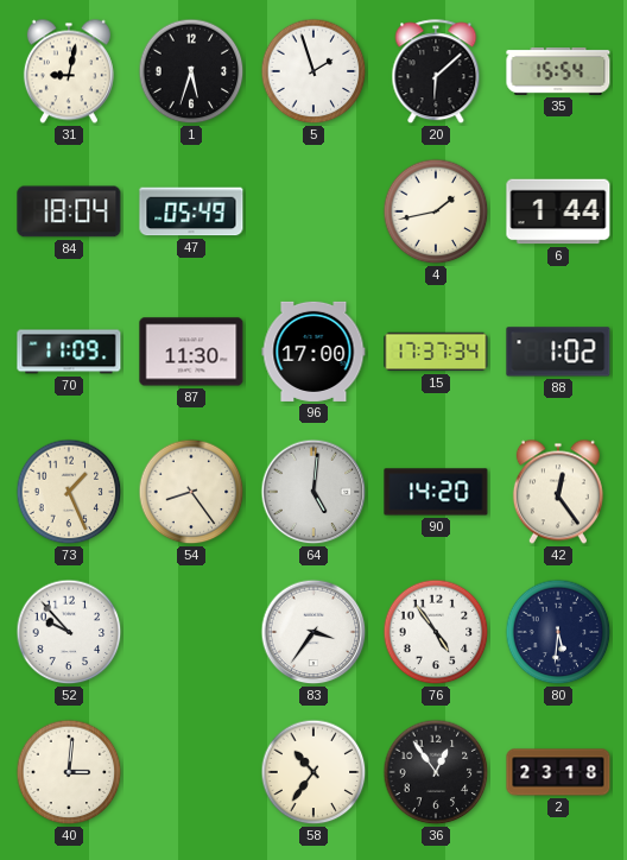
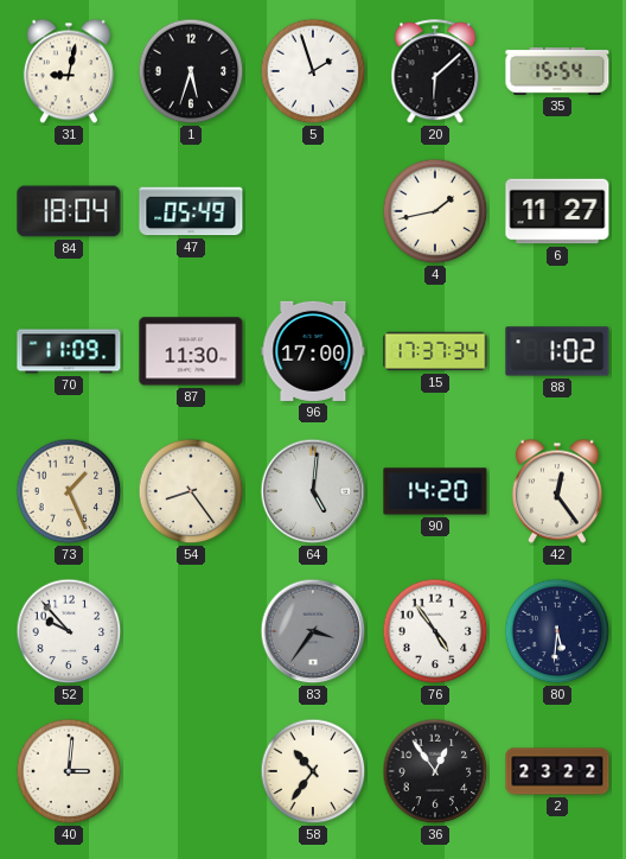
6: 1:44 -> 11:27 (557, 211)
83 dial: white -> grey (313, 631)
2: 23:18 -> 23:22 (557, 771)
